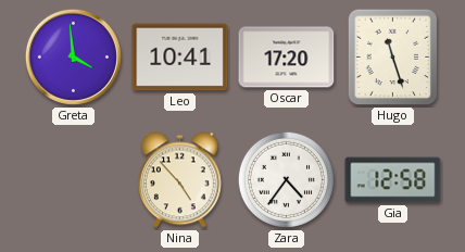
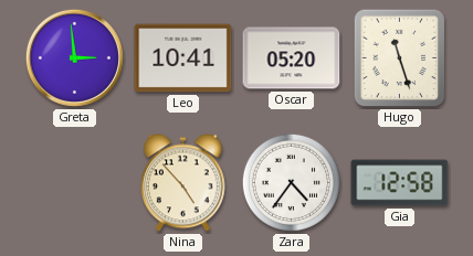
Greta: 3:59 -> 2:59 (74, 57)
Oscar: 17:20 -> 05:20 (292, 58)
